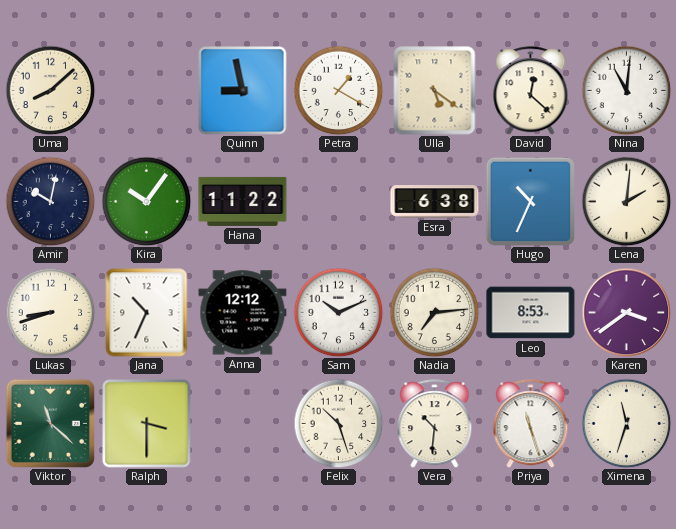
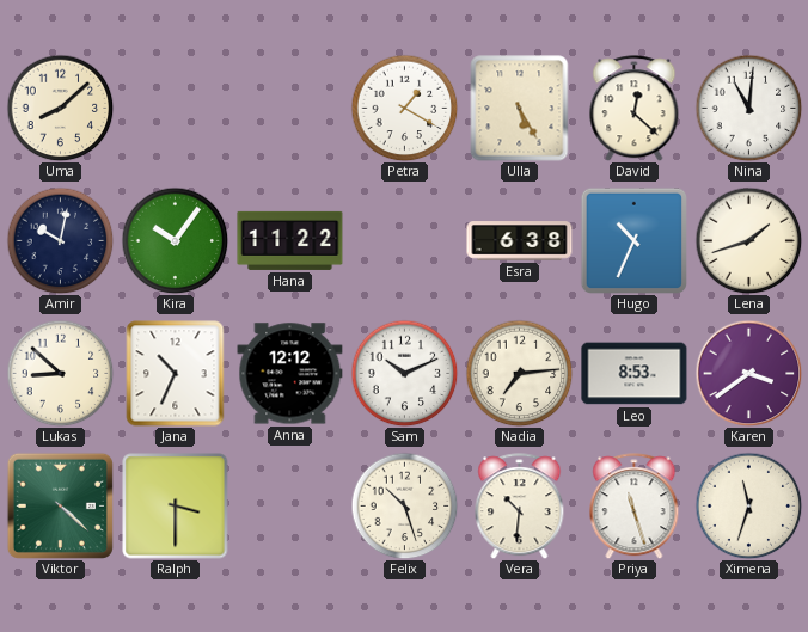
Quinn: 8:58 -> none (243, 91)
Ulla: 5:21 -> 5:25 (520, 109)
Lena: 2:01 -> 1:42 (748, 240)
Lukas: 8:42 -> 8:52 (60, 373)
Viktor: 11:22 -> 4:22 (60, 505)
